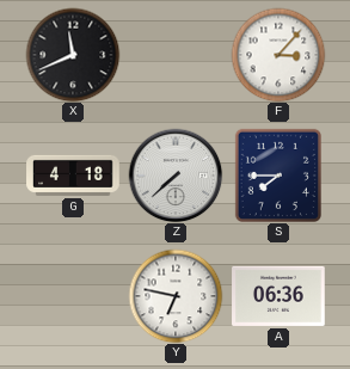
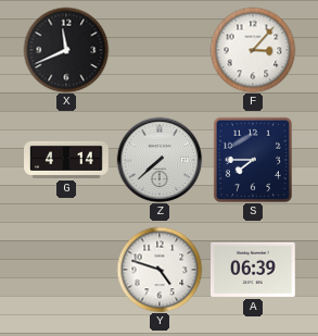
G: 4:18 -> 4:14 (66, 160)
Y: 6:47 -> 4:48 (160, 270)
A: 06:36 -> 06:39 (253, 270)
